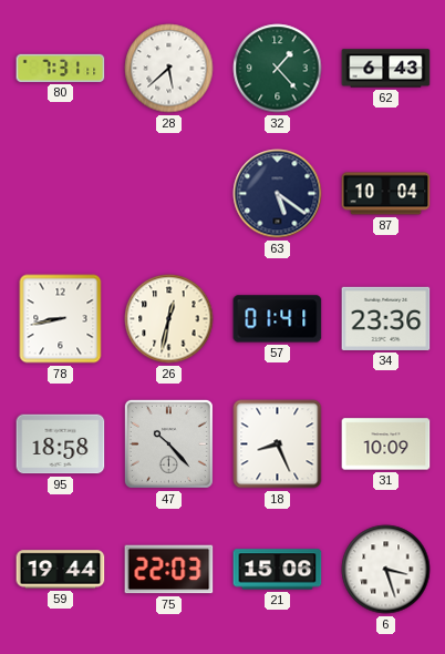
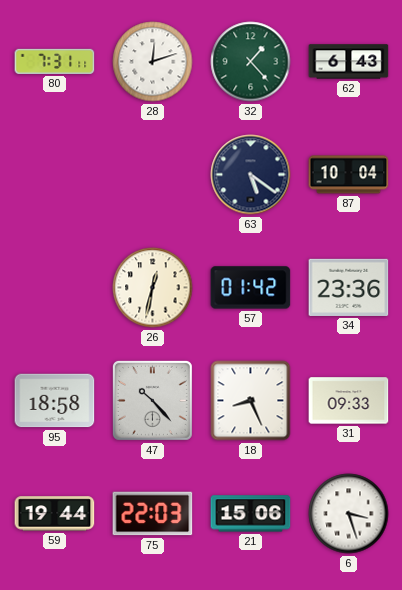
28: 5:38 -> 12:12 (153, 62)
78: 8:43 -> none (61, 319)
57: 01:41 -> 01:42 (251, 288)
31: 10:09 -> 09:33 (349, 401)
